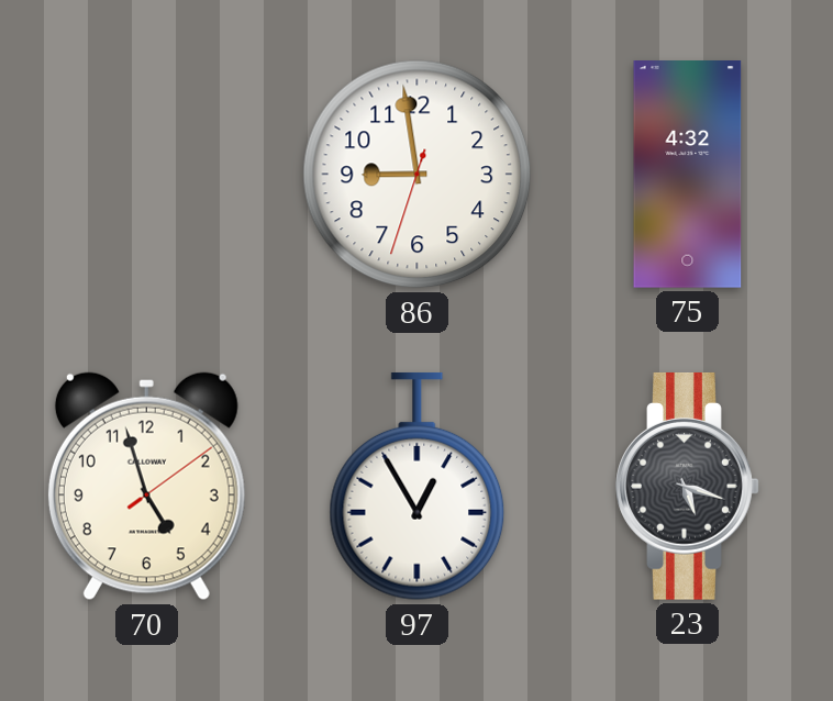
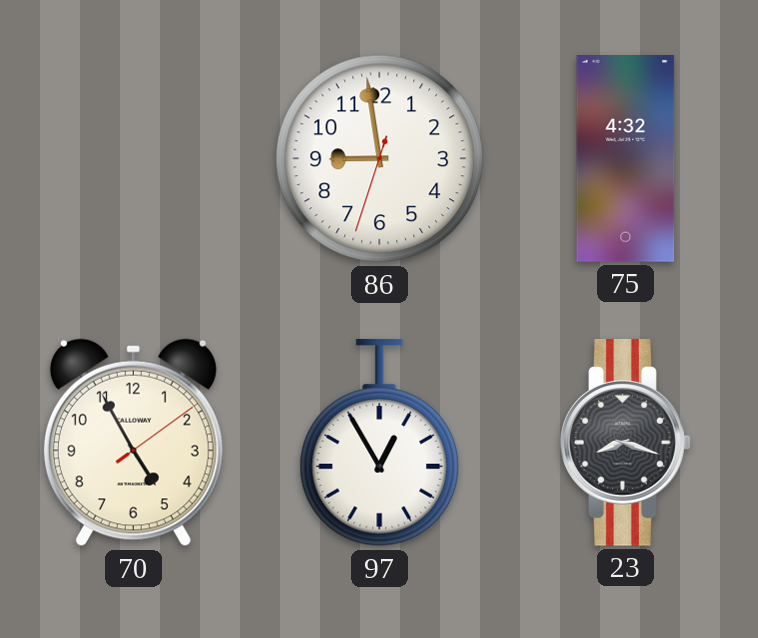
70: 4:57 -> 4:55 (133, 443)
23: 5:18 -> 8:18 (626, 442)
